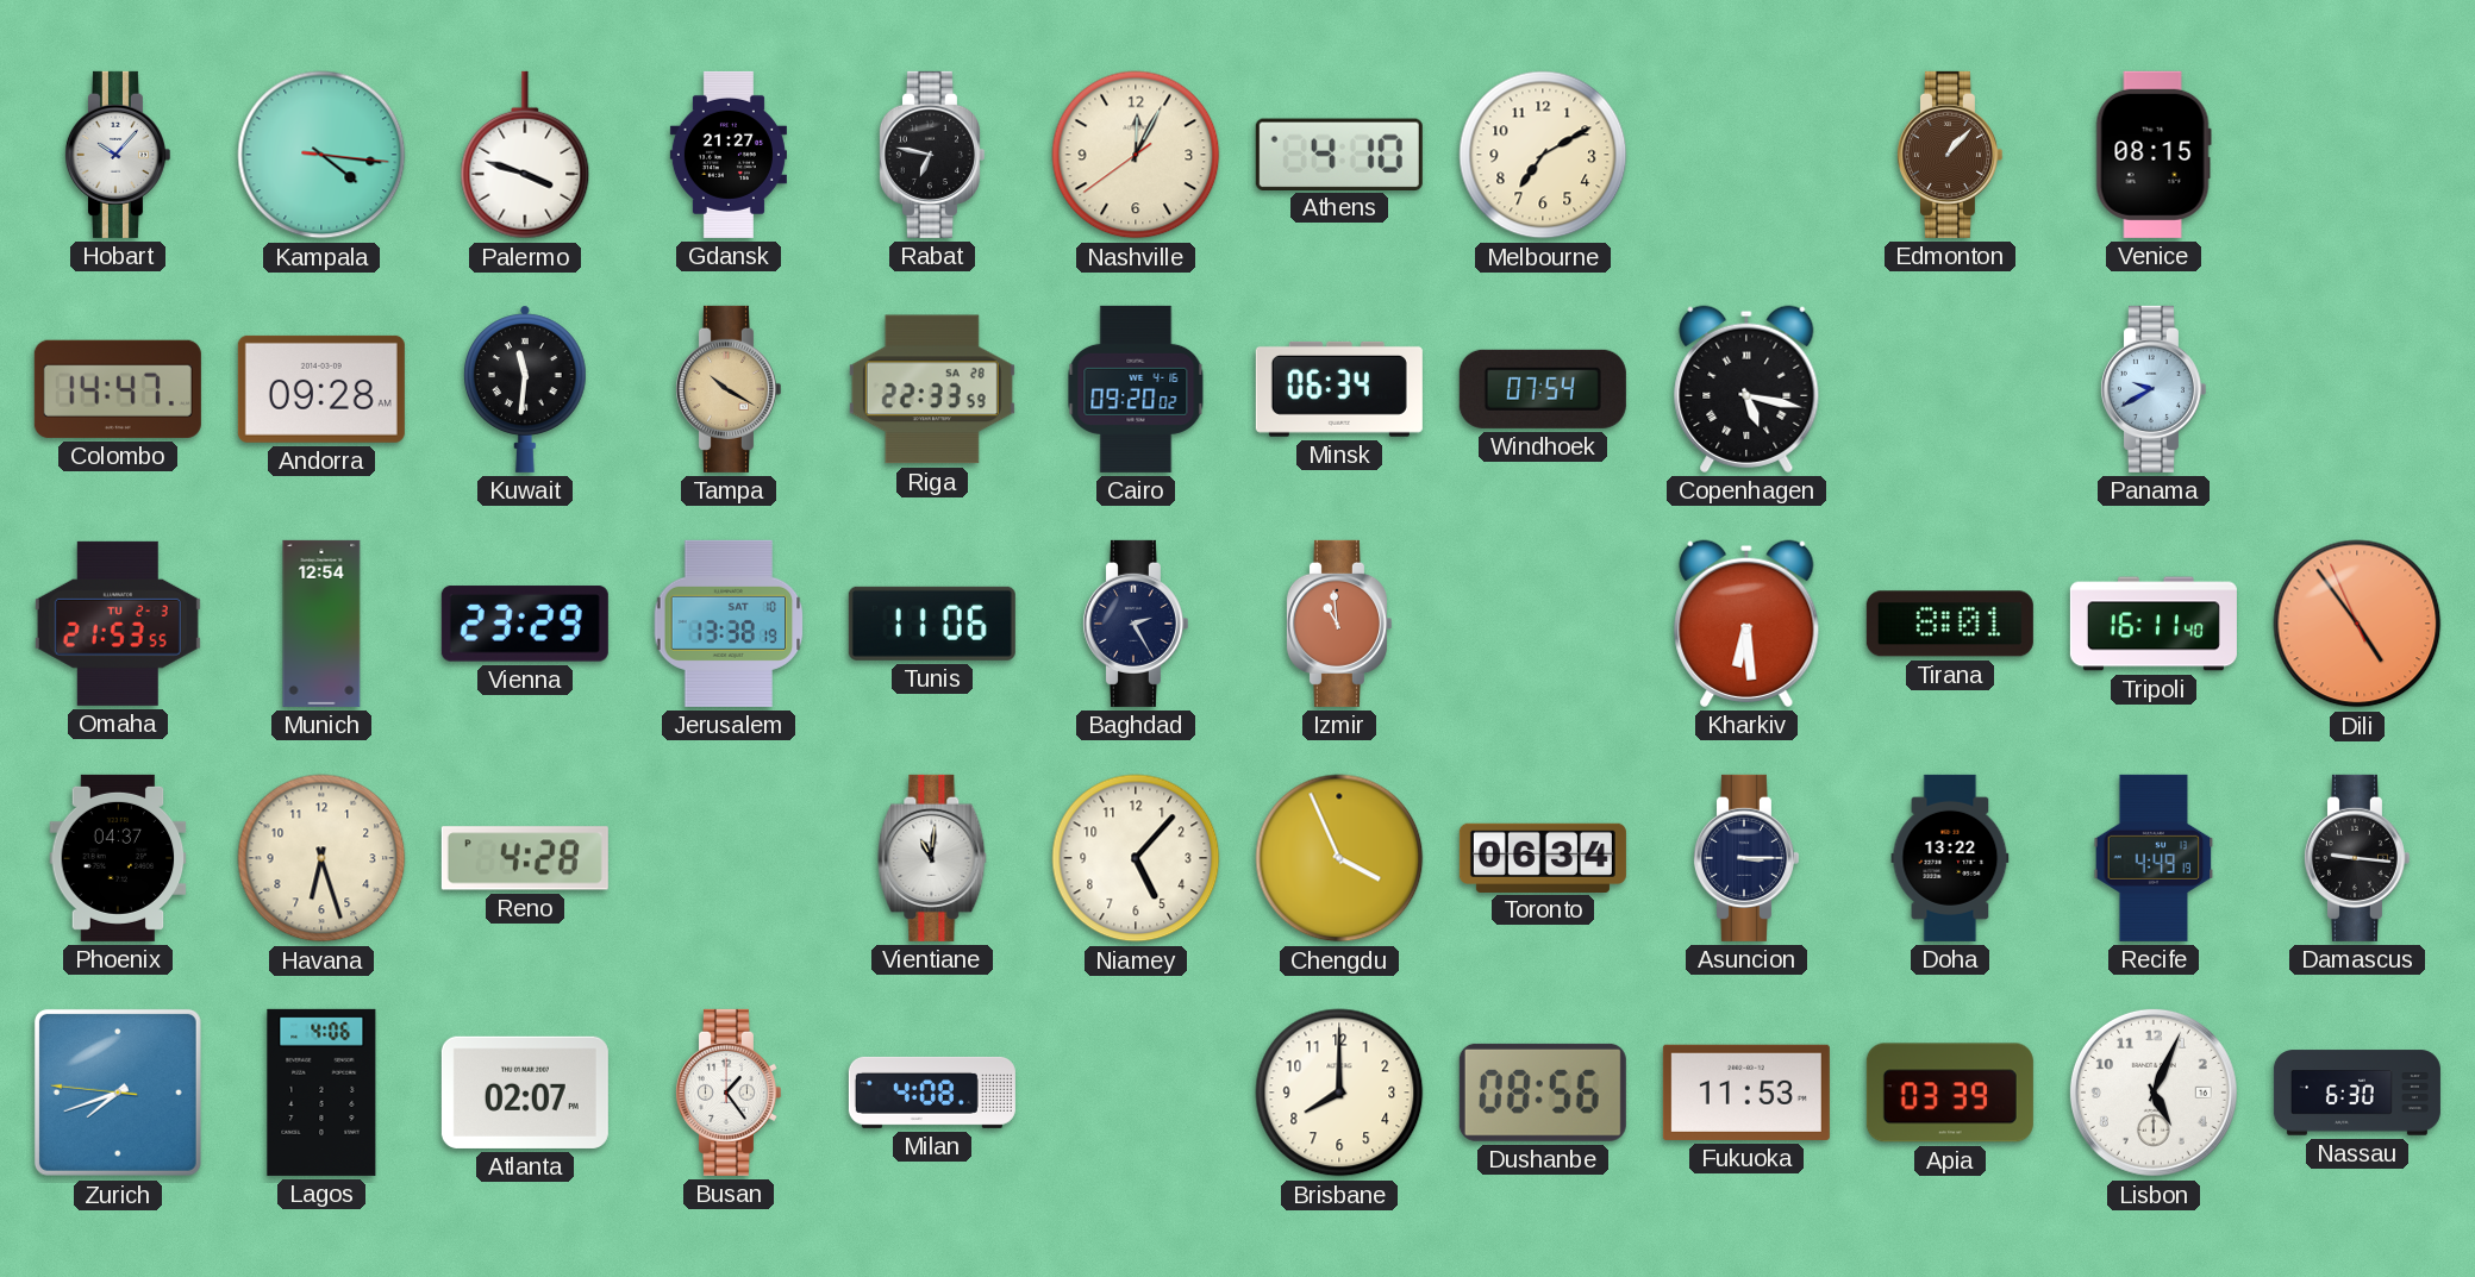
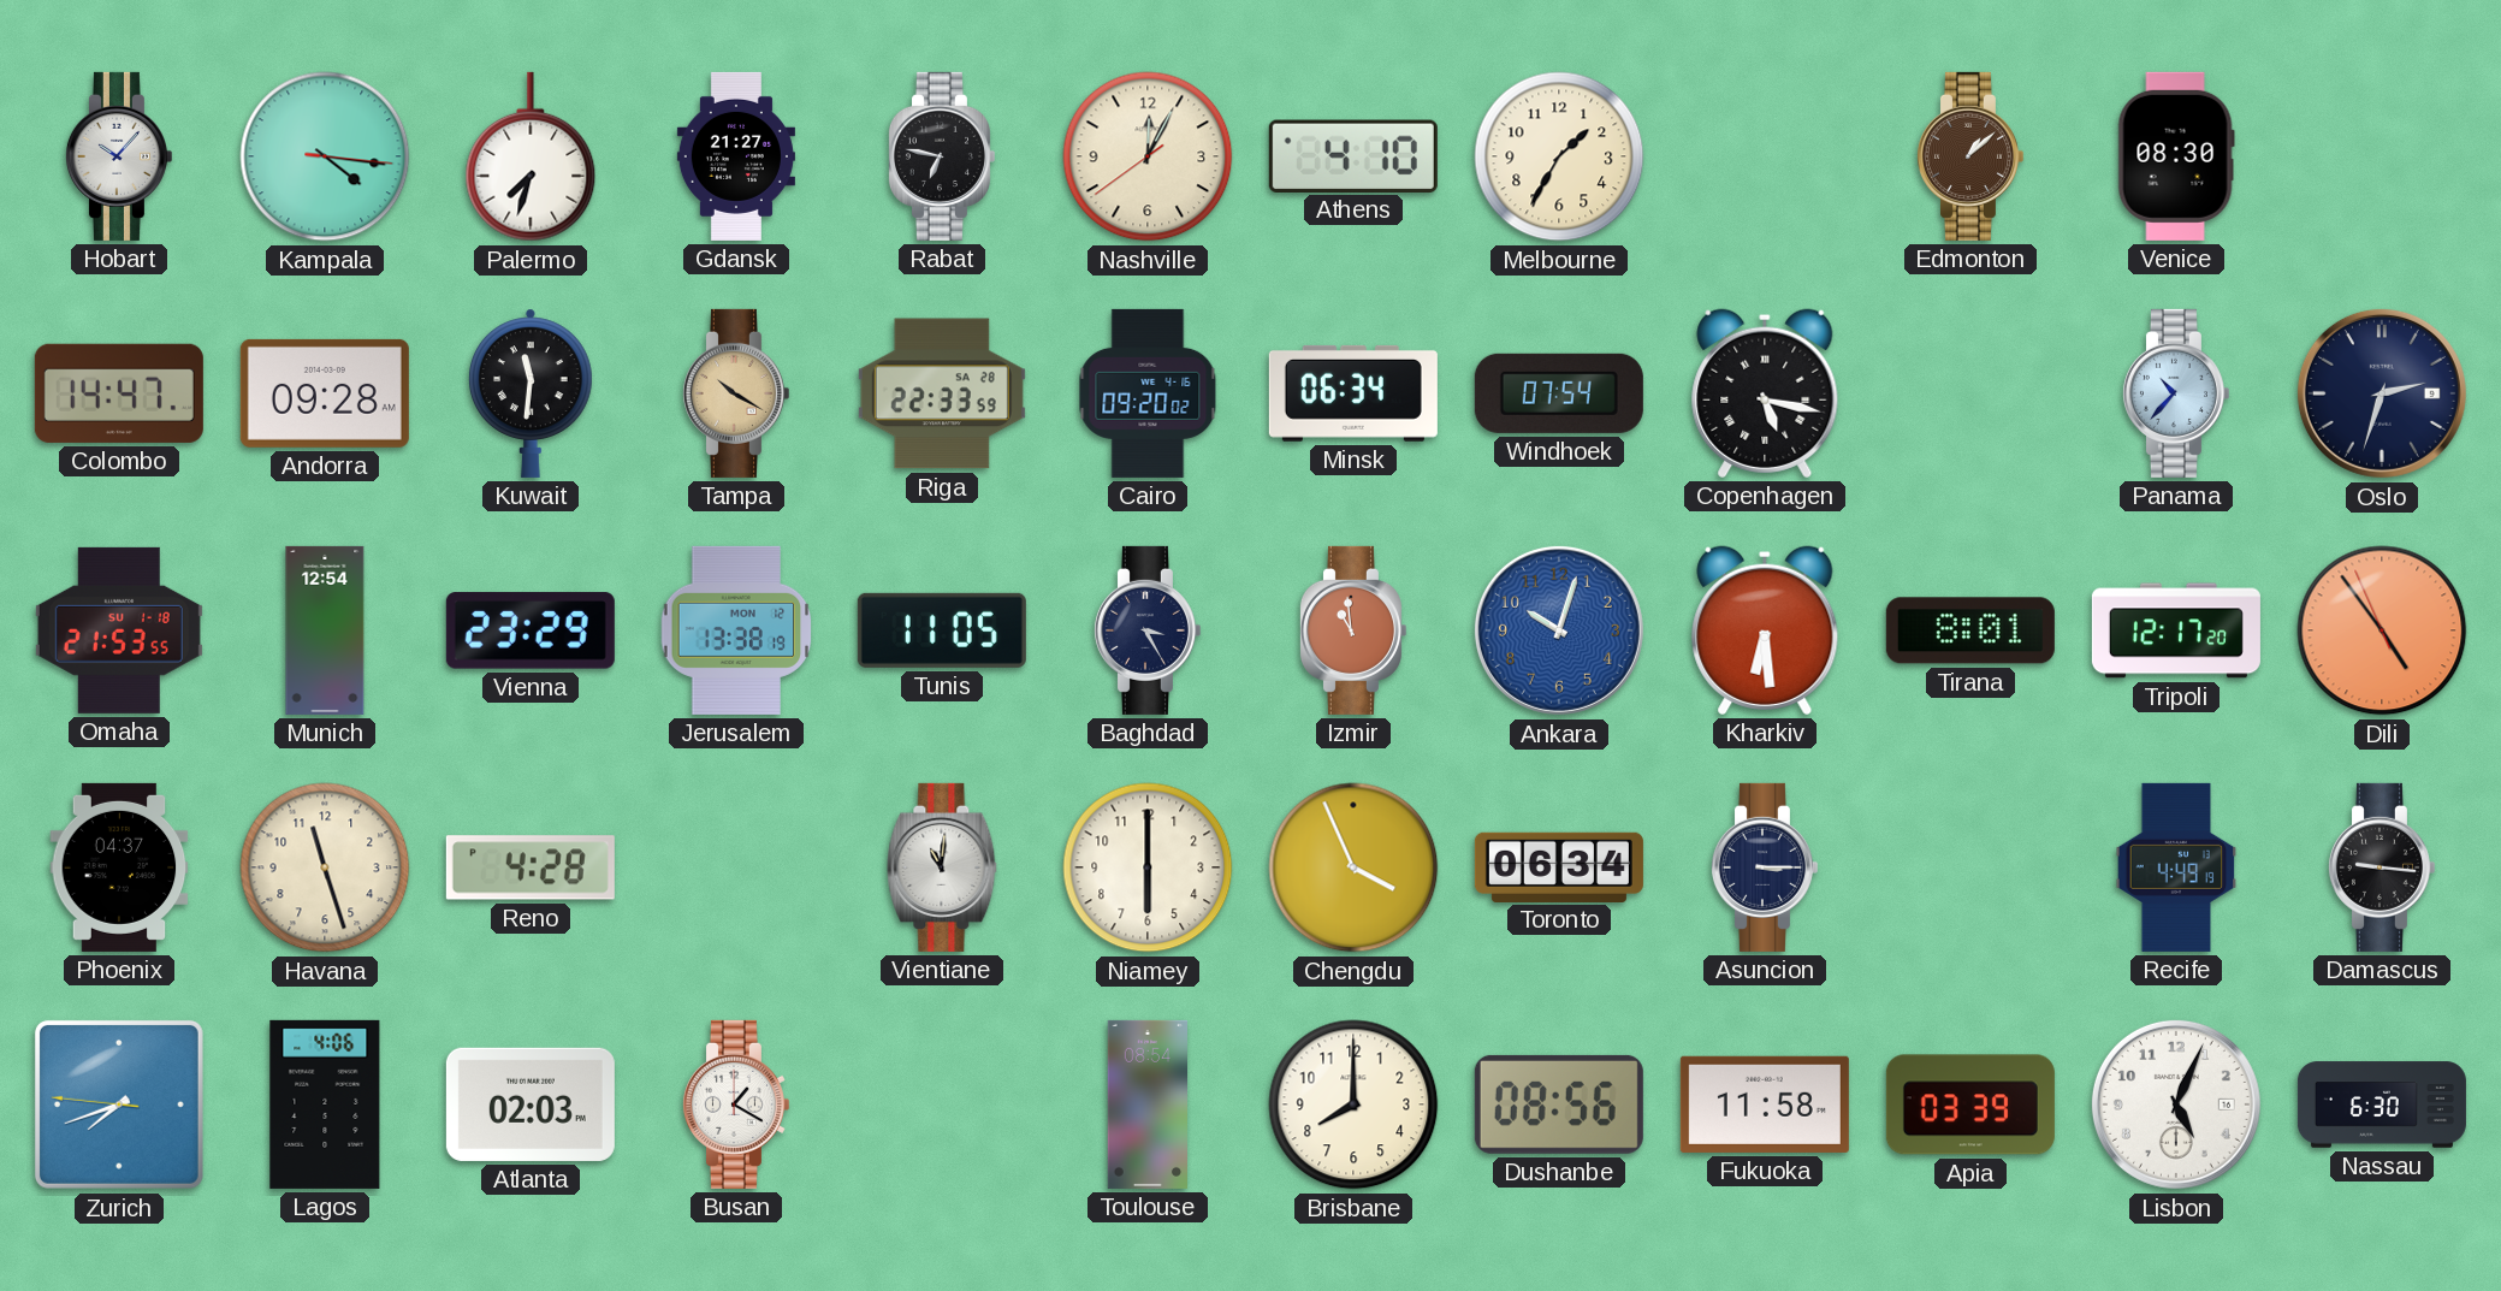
Palermo: 3:48 -> 7:33 (531, 156)
Melbourne: 7:10 -> 1:35 (1559, 156)
Edmonton: 1:07 -> 1:08 (1969, 156)
Venice: 08:15 -> 08:30 (2176, 156)
Panama: 9:40 -> 10:37 (2175, 393)
Oslo: none -> 2:33 (2382, 393)
Omaha date: TU 2-3 -> SU 1-18 (119, 630)
Jerusalem date: SAT 10 -> MON 12 (736, 630)
Tunis: 11:06 -> 11:05 (942, 630)
Baghdad: 2:25 -> 3:25 (1146, 630)
Ankara: none -> 10:03 (1559, 630)
Tripoli: 16:11 -> 12:17 (2176, 630)
Havana: 6:27 -> 11:27 (325, 867)
Niamey: 5:07 -> 6:00 (1148, 867)
Doha: 13:22 -> none (1950, 858)
Atlanta: 02:07 -> 02:03 (531, 1105)
Busan: 1:24 -> 1:20 (735, 1105)
Milan: 4:08 -> none (932, 1093)
Toulouse: none -> 08:54 (1148, 1105)
Fukuoka: 11:53 -> 11:58 (1765, 1105)
